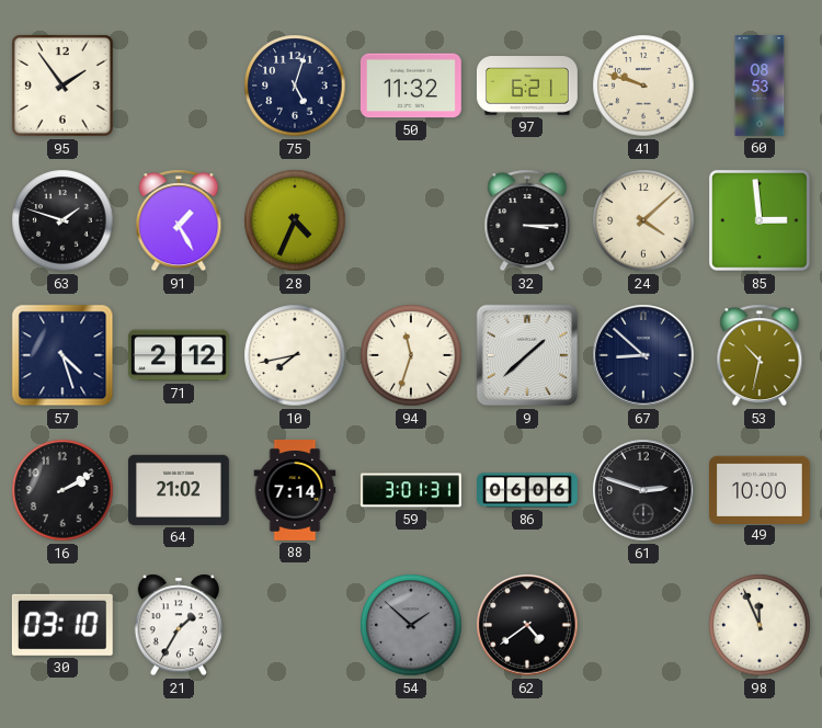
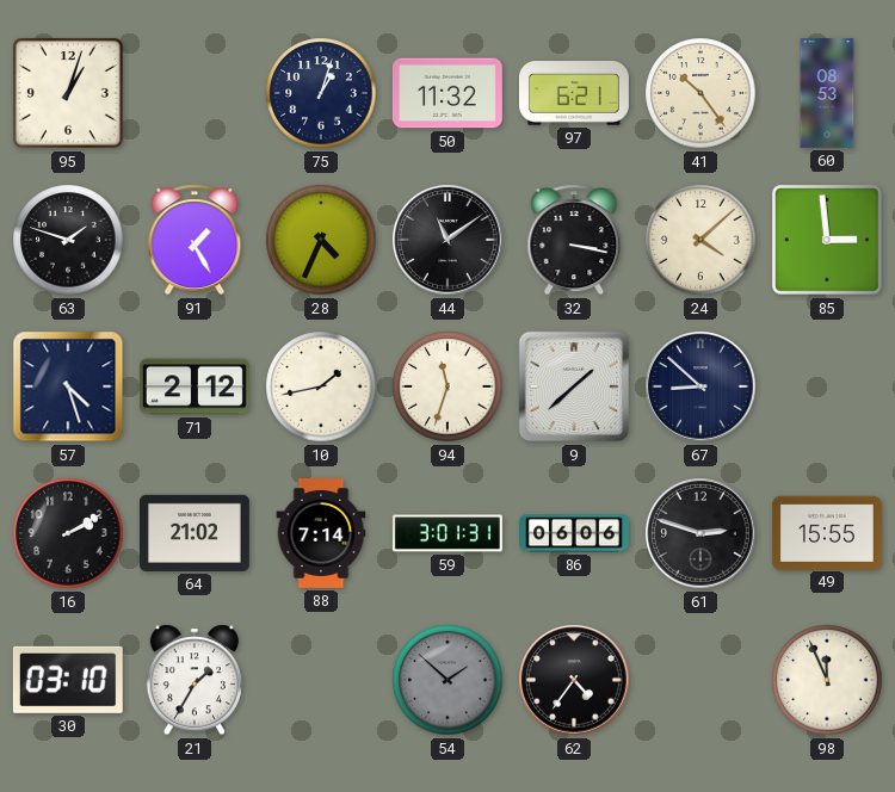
95: 1:54 -> 1:03 (68, 93)
75: 5:03 -> 1:03 (321, 93)
41: 9:48 -> 10:24 (700, 93)
44: none -> 11:09 (447, 240)
32: 3:15 -> 3:17 (574, 240)
10: 7:43 -> 1:43 (321, 386)
53: 10:32 -> none (760, 355)
49: 10:00 -> 15:55 (827, 532)
62: 4:39 -> 4:36 (574, 680)
